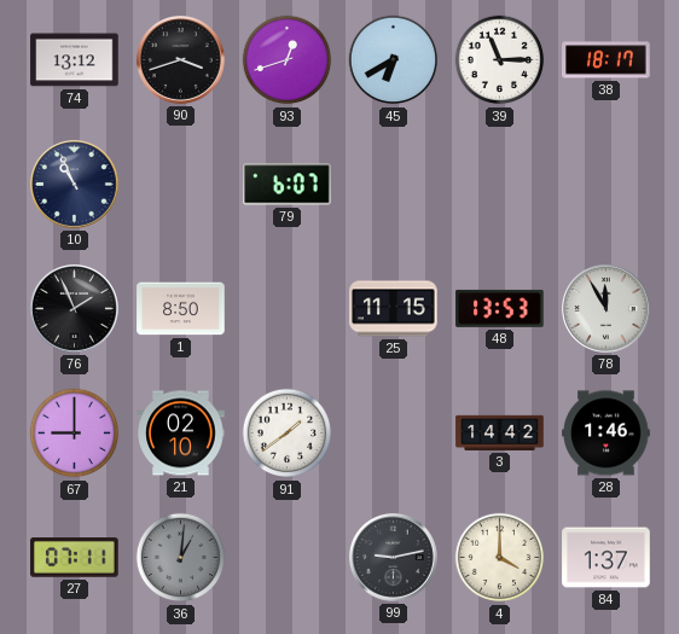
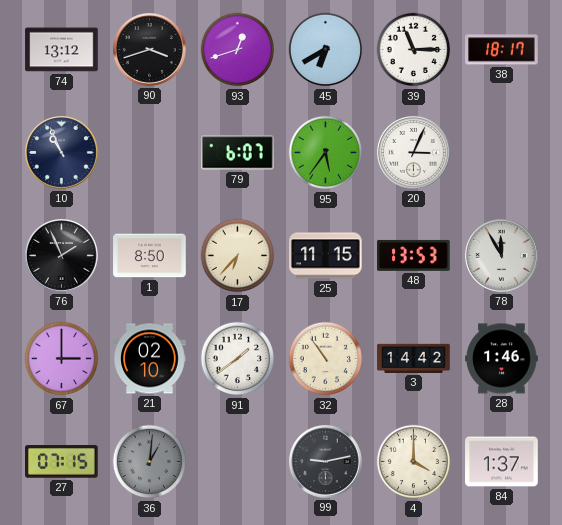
95: none -> 5:36 (326, 153)
20: none -> 3:04 (413, 152)
17: none -> 6:37 (238, 256)
67: 9:00 -> 3:00 (62, 359)
32: none -> 10:54 (326, 359)
27: 07:11 -> 07:15 (62, 462)
